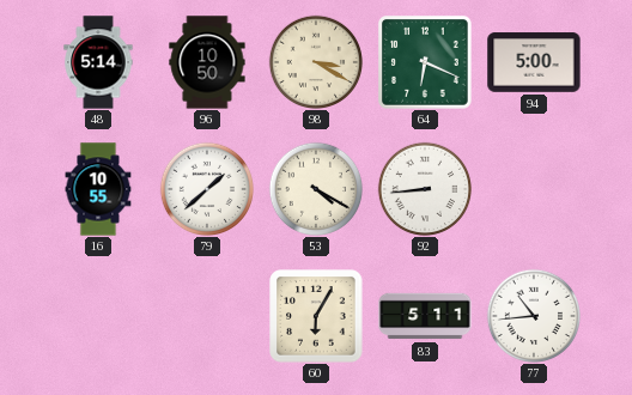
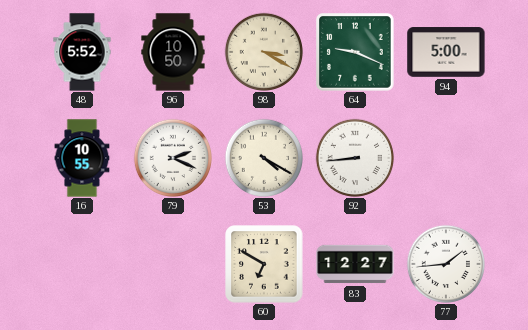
48: 5:14 -> 5:52 (82, 52)
64: 6:19 -> 9:19 (356, 53)
79: 1:38 -> 2:19 (172, 157)
60: 6:05 -> 6:50 (264, 264)
83: 5:11 -> 12:27 (355, 264)
77: 10:44 -> 1:44 (445, 263)
